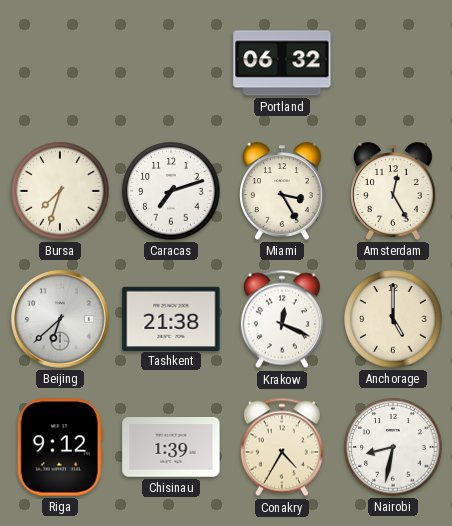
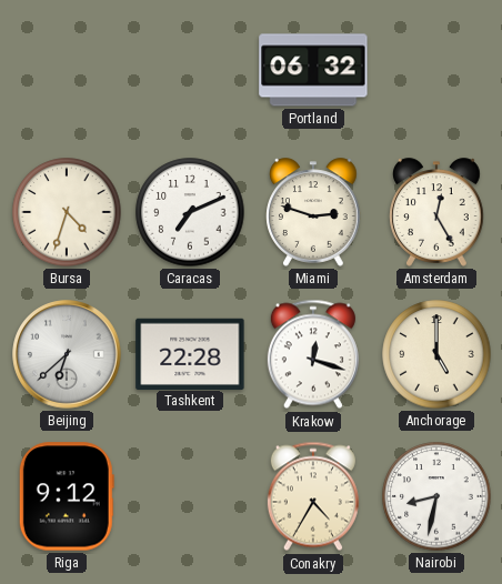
Bursa: 7:33 -> 4:33 (67, 212)
Caracas: 7:12 -> 7:11 (190, 212)
Miami: 3:25 -> 2:48 (314, 212)
Tashkent: 21:38 -> 22:28 (190, 353)
Krakow: 12:19 -> 12:18 (313, 354)
Chisinau: 1:39 -> none (171, 447)
